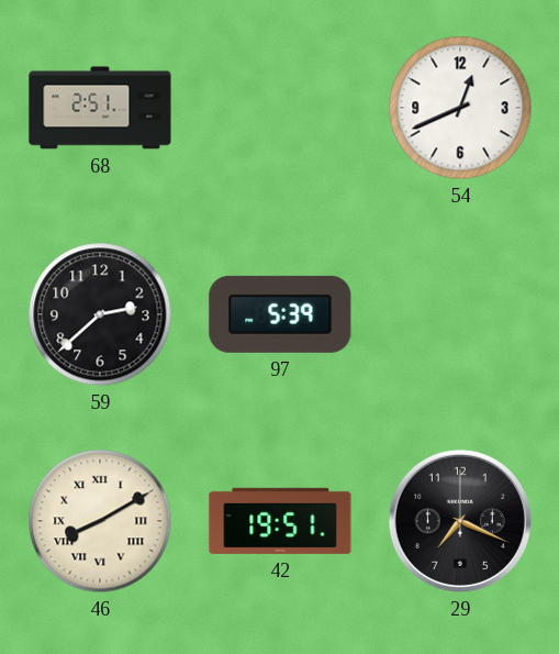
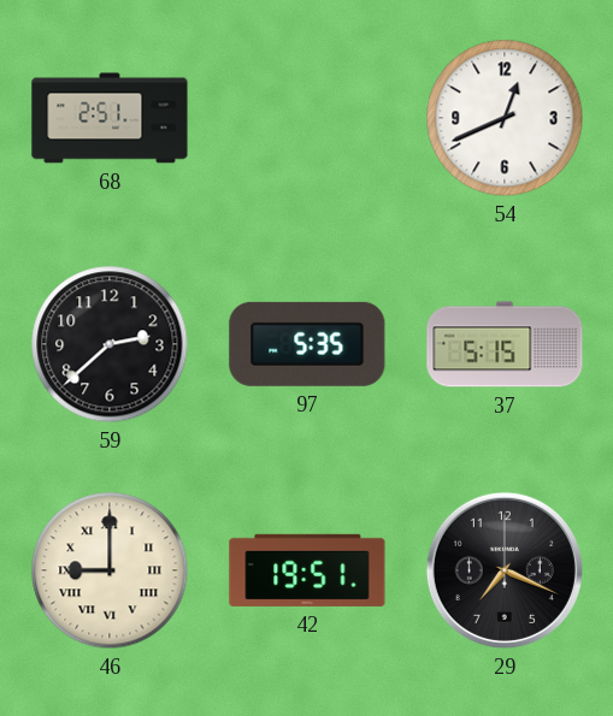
97: 5:39 -> 5:35 (307, 344)
37: none -> 5:15 (505, 344)
46: 8:10 -> 9:00 (110, 570)
